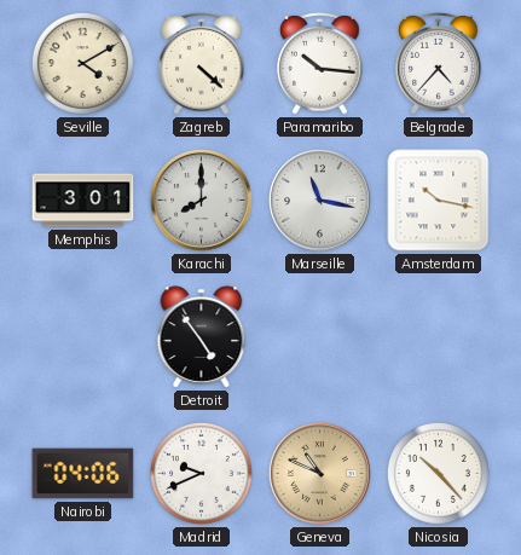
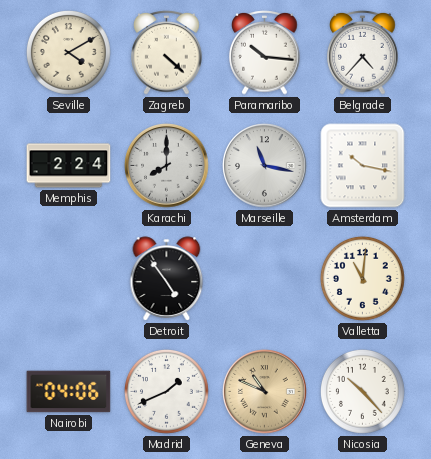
Memphis: 3:01 -> 2:24 (69, 166)
Valletta: none -> 11:01 (363, 279)
Madrid: 9:41 -> 1:41 (167, 392)
